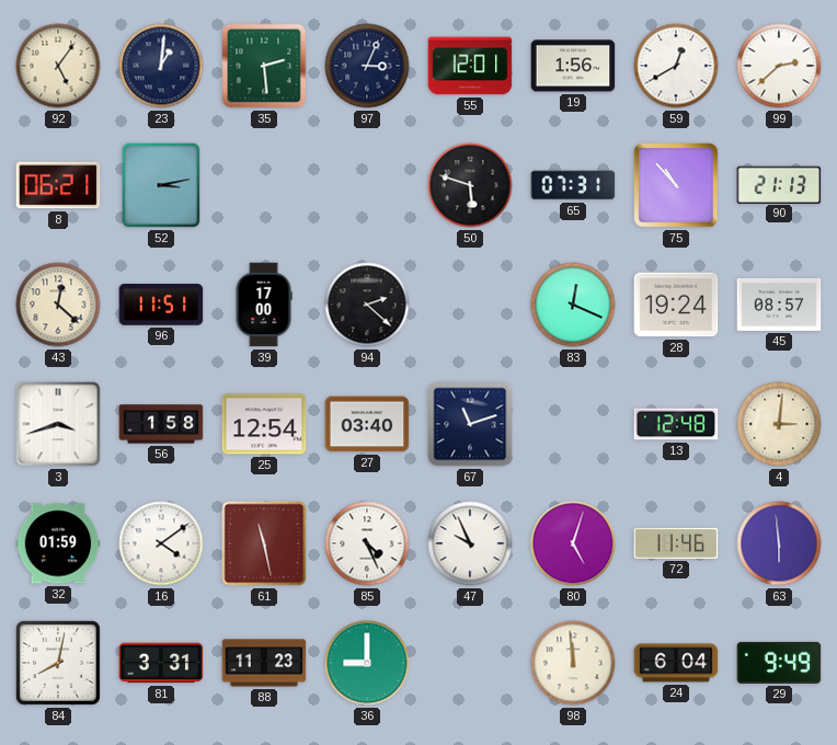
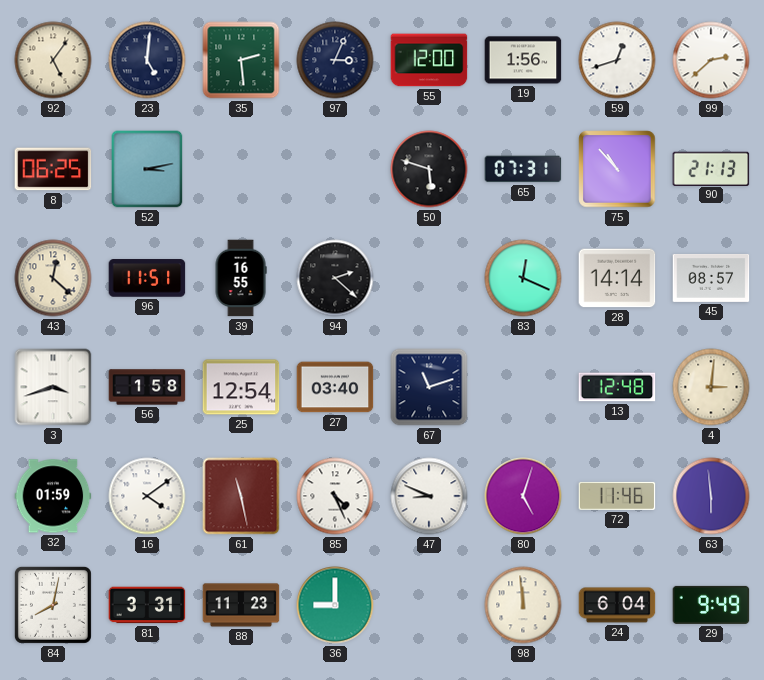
23: 1:01 -> 5:01 (147, 60)
55: 12:01 -> 12:00 (429, 60)
59: 12:40 -> 12:42 (617, 60)
8: 06:21 -> 06:25 (53, 169)
39: 17:00 -> 16:55 (241, 278)
28: 19:24 -> 14:14 (617, 278)
47: 9:56 -> 8:49 (429, 496)
